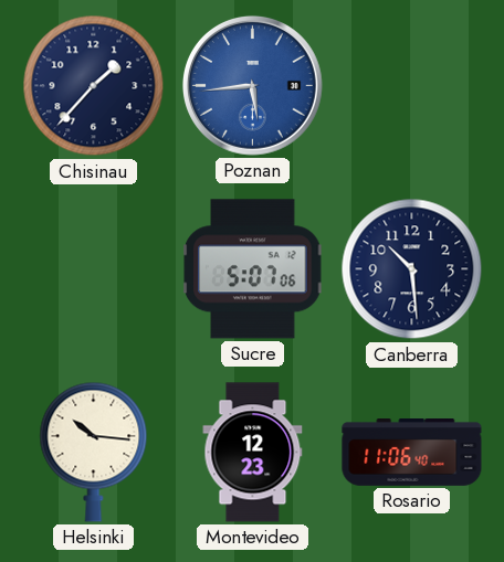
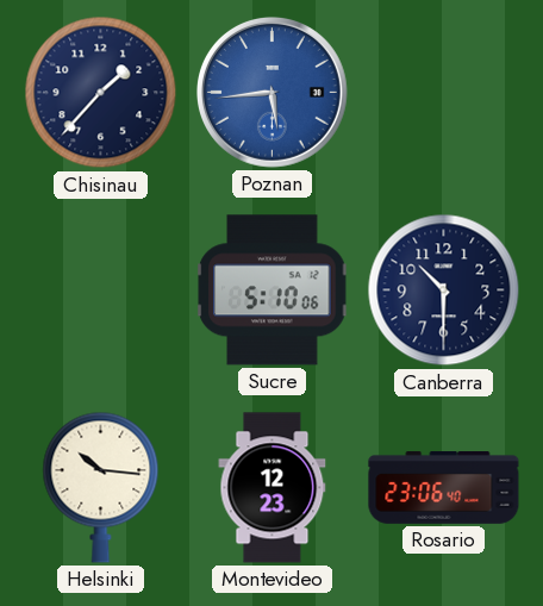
Sucre: 5:07 -> 5:10 (273, 290)
Canberra: 10:29 -> 10:30 (444, 290)
Rosario: 11:06 -> 23:06 (444, 488)
